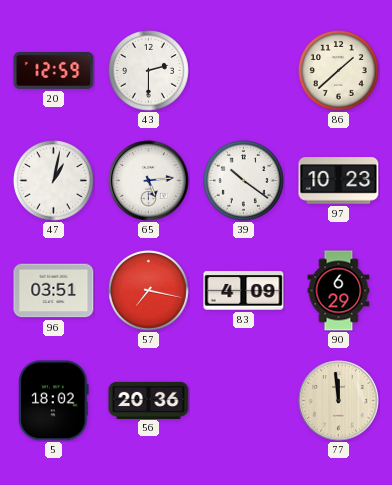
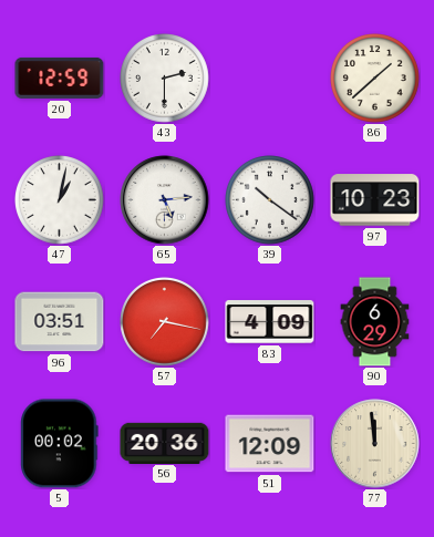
5: 18:02 -> 00:02 (60, 444)
51: none -> 12:09 (270, 444)
